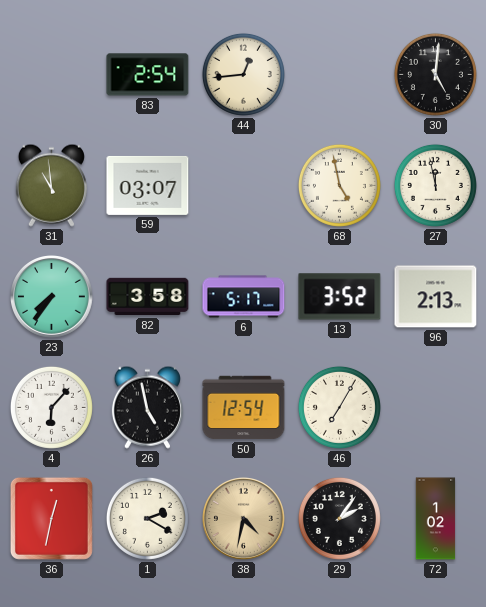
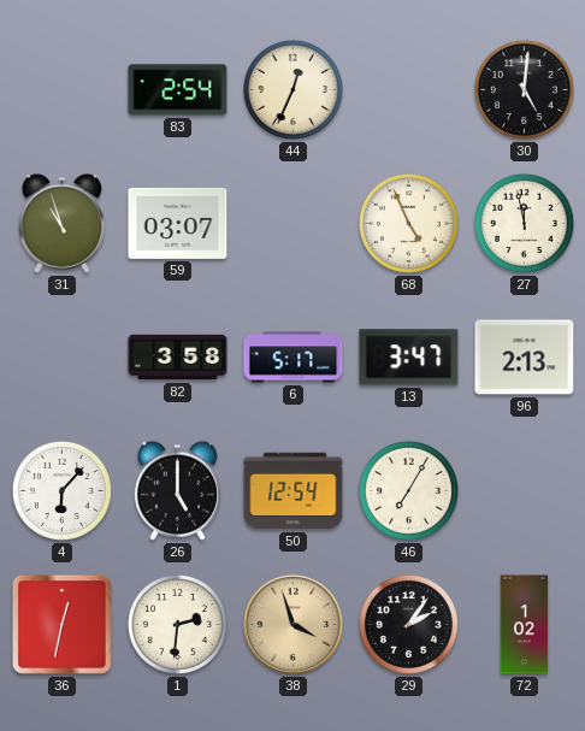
44: 12:44 -> 12:34 (292, 89)
31: 10:59 -> 10:57 (61, 223)
68: 4:58 -> 4:56 (408, 223)
23: 7:36 -> none (52, 297)
13: 3:52 -> 3:47 (409, 358)
26: 4:58 -> 5:00 (177, 490)
1: 2:20 -> 2:31 (177, 624)
38: 4:32 -> 3:57 (294, 625)
